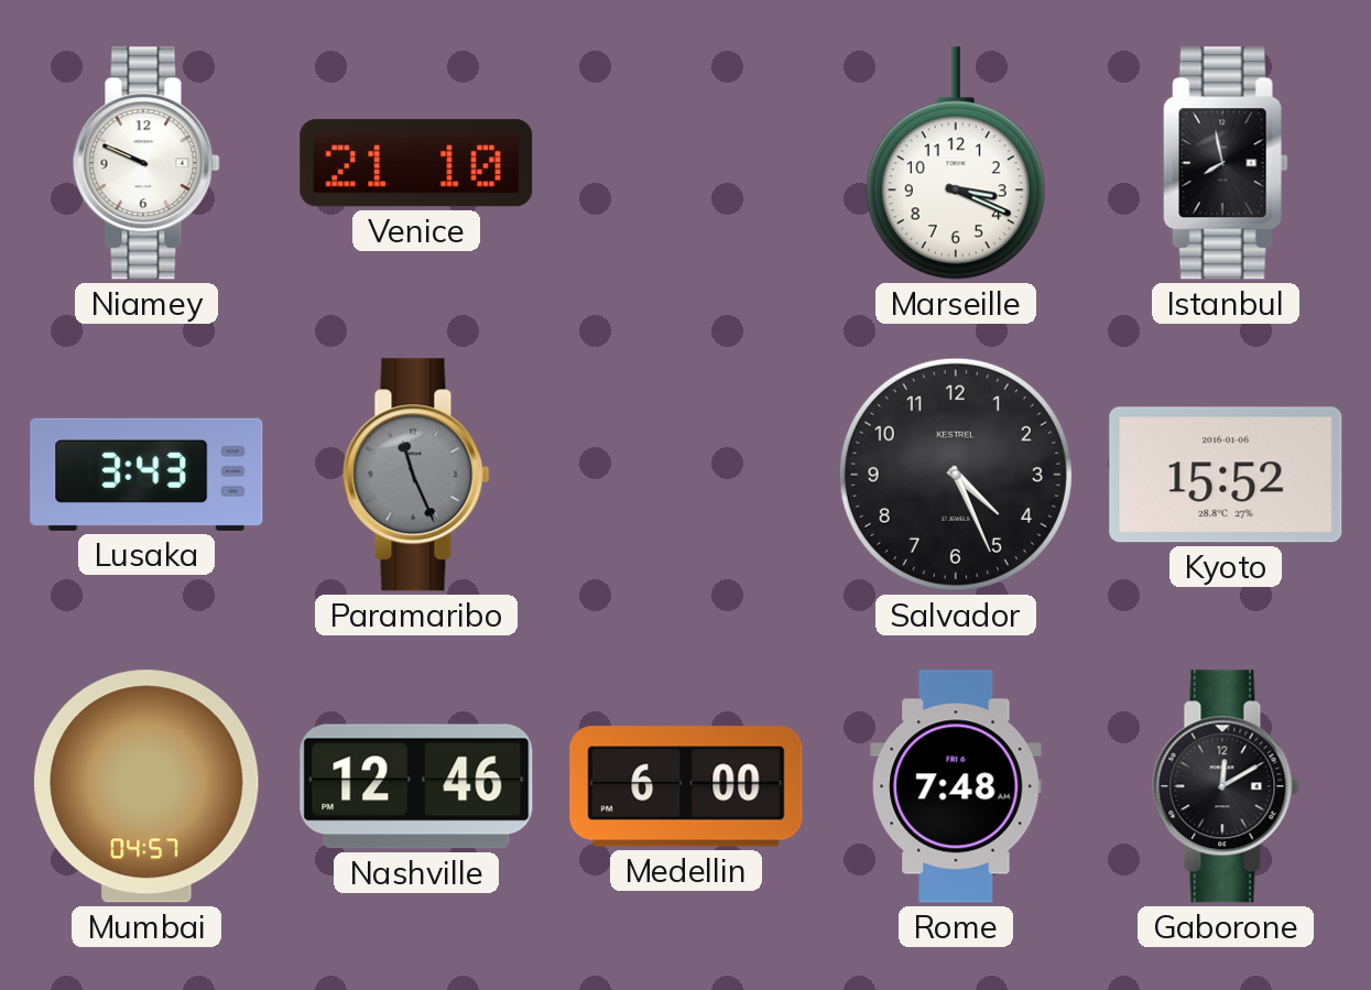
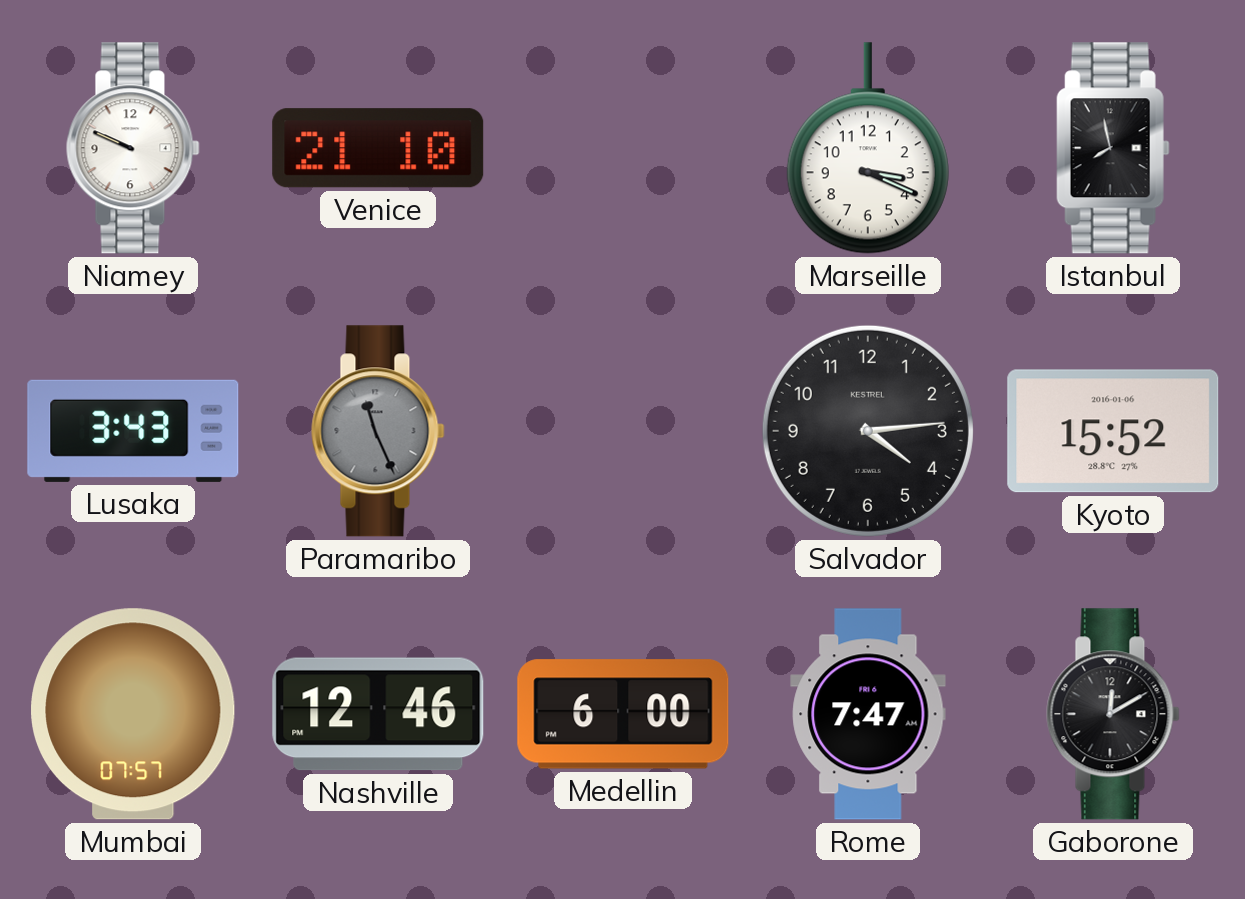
Salvador: 4:26 -> 4:14 (868, 431)
Mumbai: 04:57 -> 07:57 (133, 714)
Rome: 7:48 -> 7:47 (868, 714)
